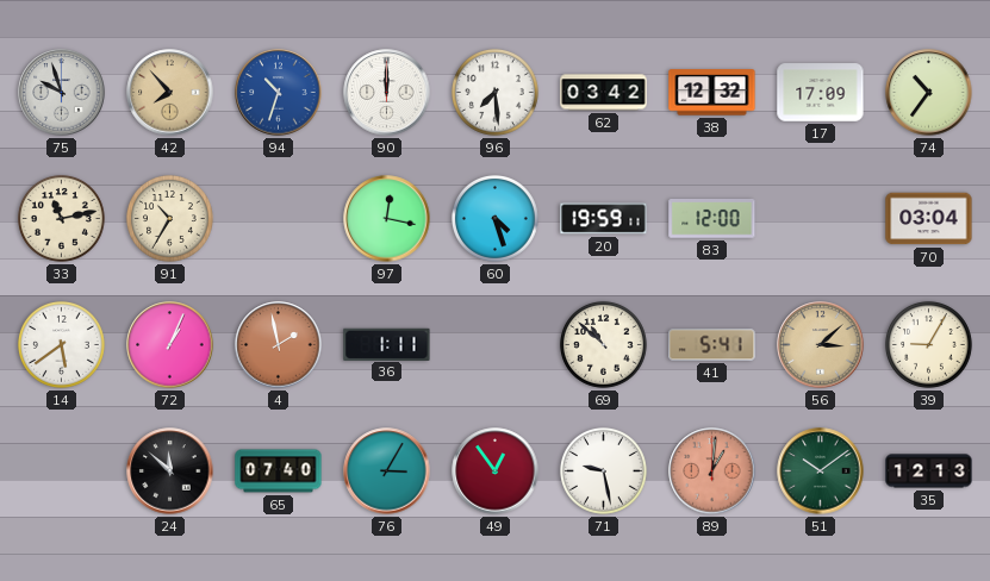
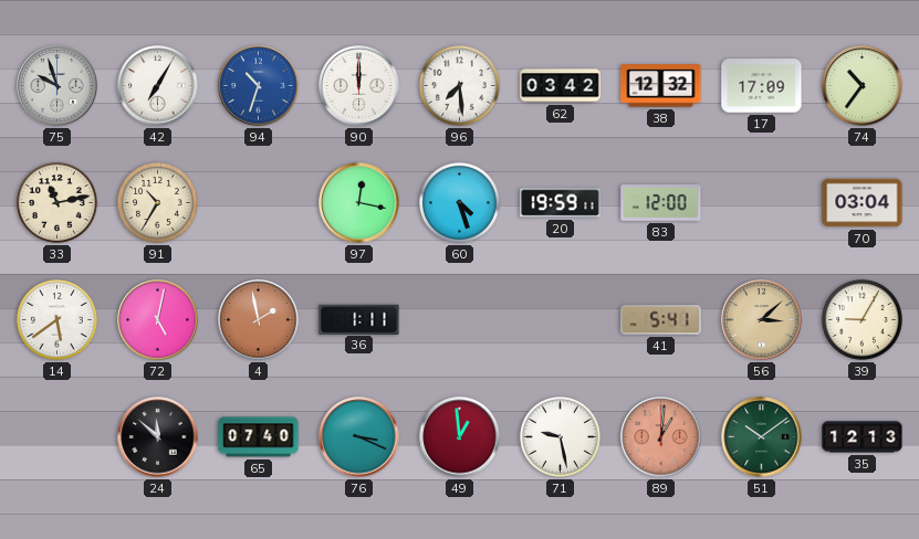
42: 7:53 -> 7:05 (158, 86)
42 dial: champagne -> white (158, 86)
72: 1:04 -> 5:02 (158, 320)
69: 10:52 -> none (603, 344)
76: 3:05 -> 3:19 (359, 437)
49: 12:54 -> 12:59 (460, 437)
